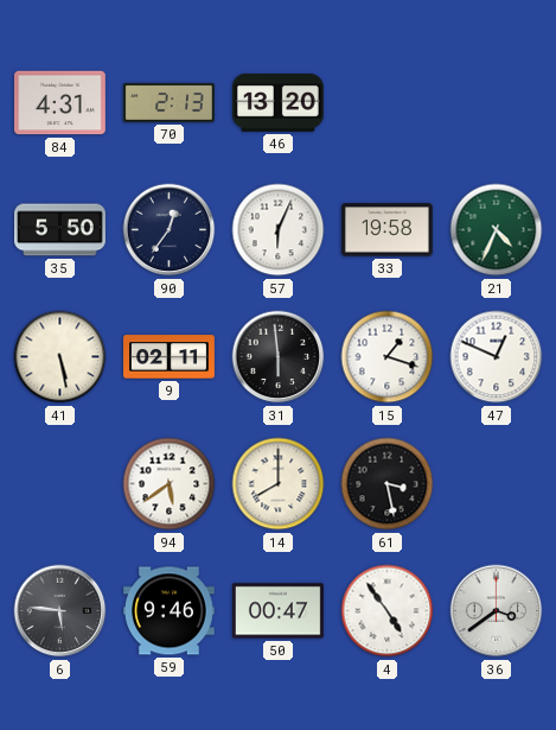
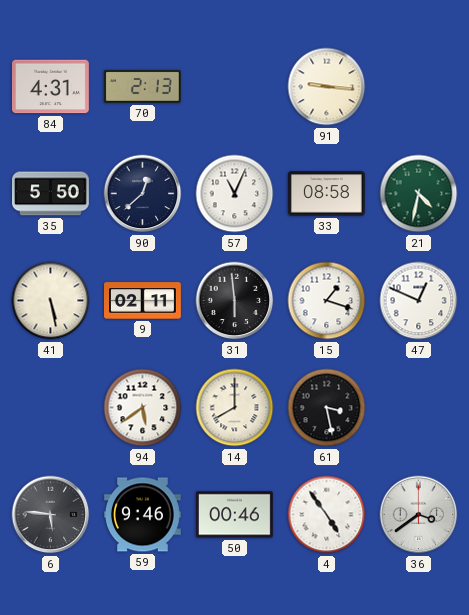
46: 13:20 -> none (277, 103)
91: none -> 9:16 (327, 87)
90: 12:36 -> 12:38 (143, 194)
57: 6:04 -> 11:04 (235, 194)
33: 19:58 -> 08:58 (326, 194)
21: 4:34 -> 4:32 (419, 194)
50: 00:47 -> 00:46 (234, 515)
